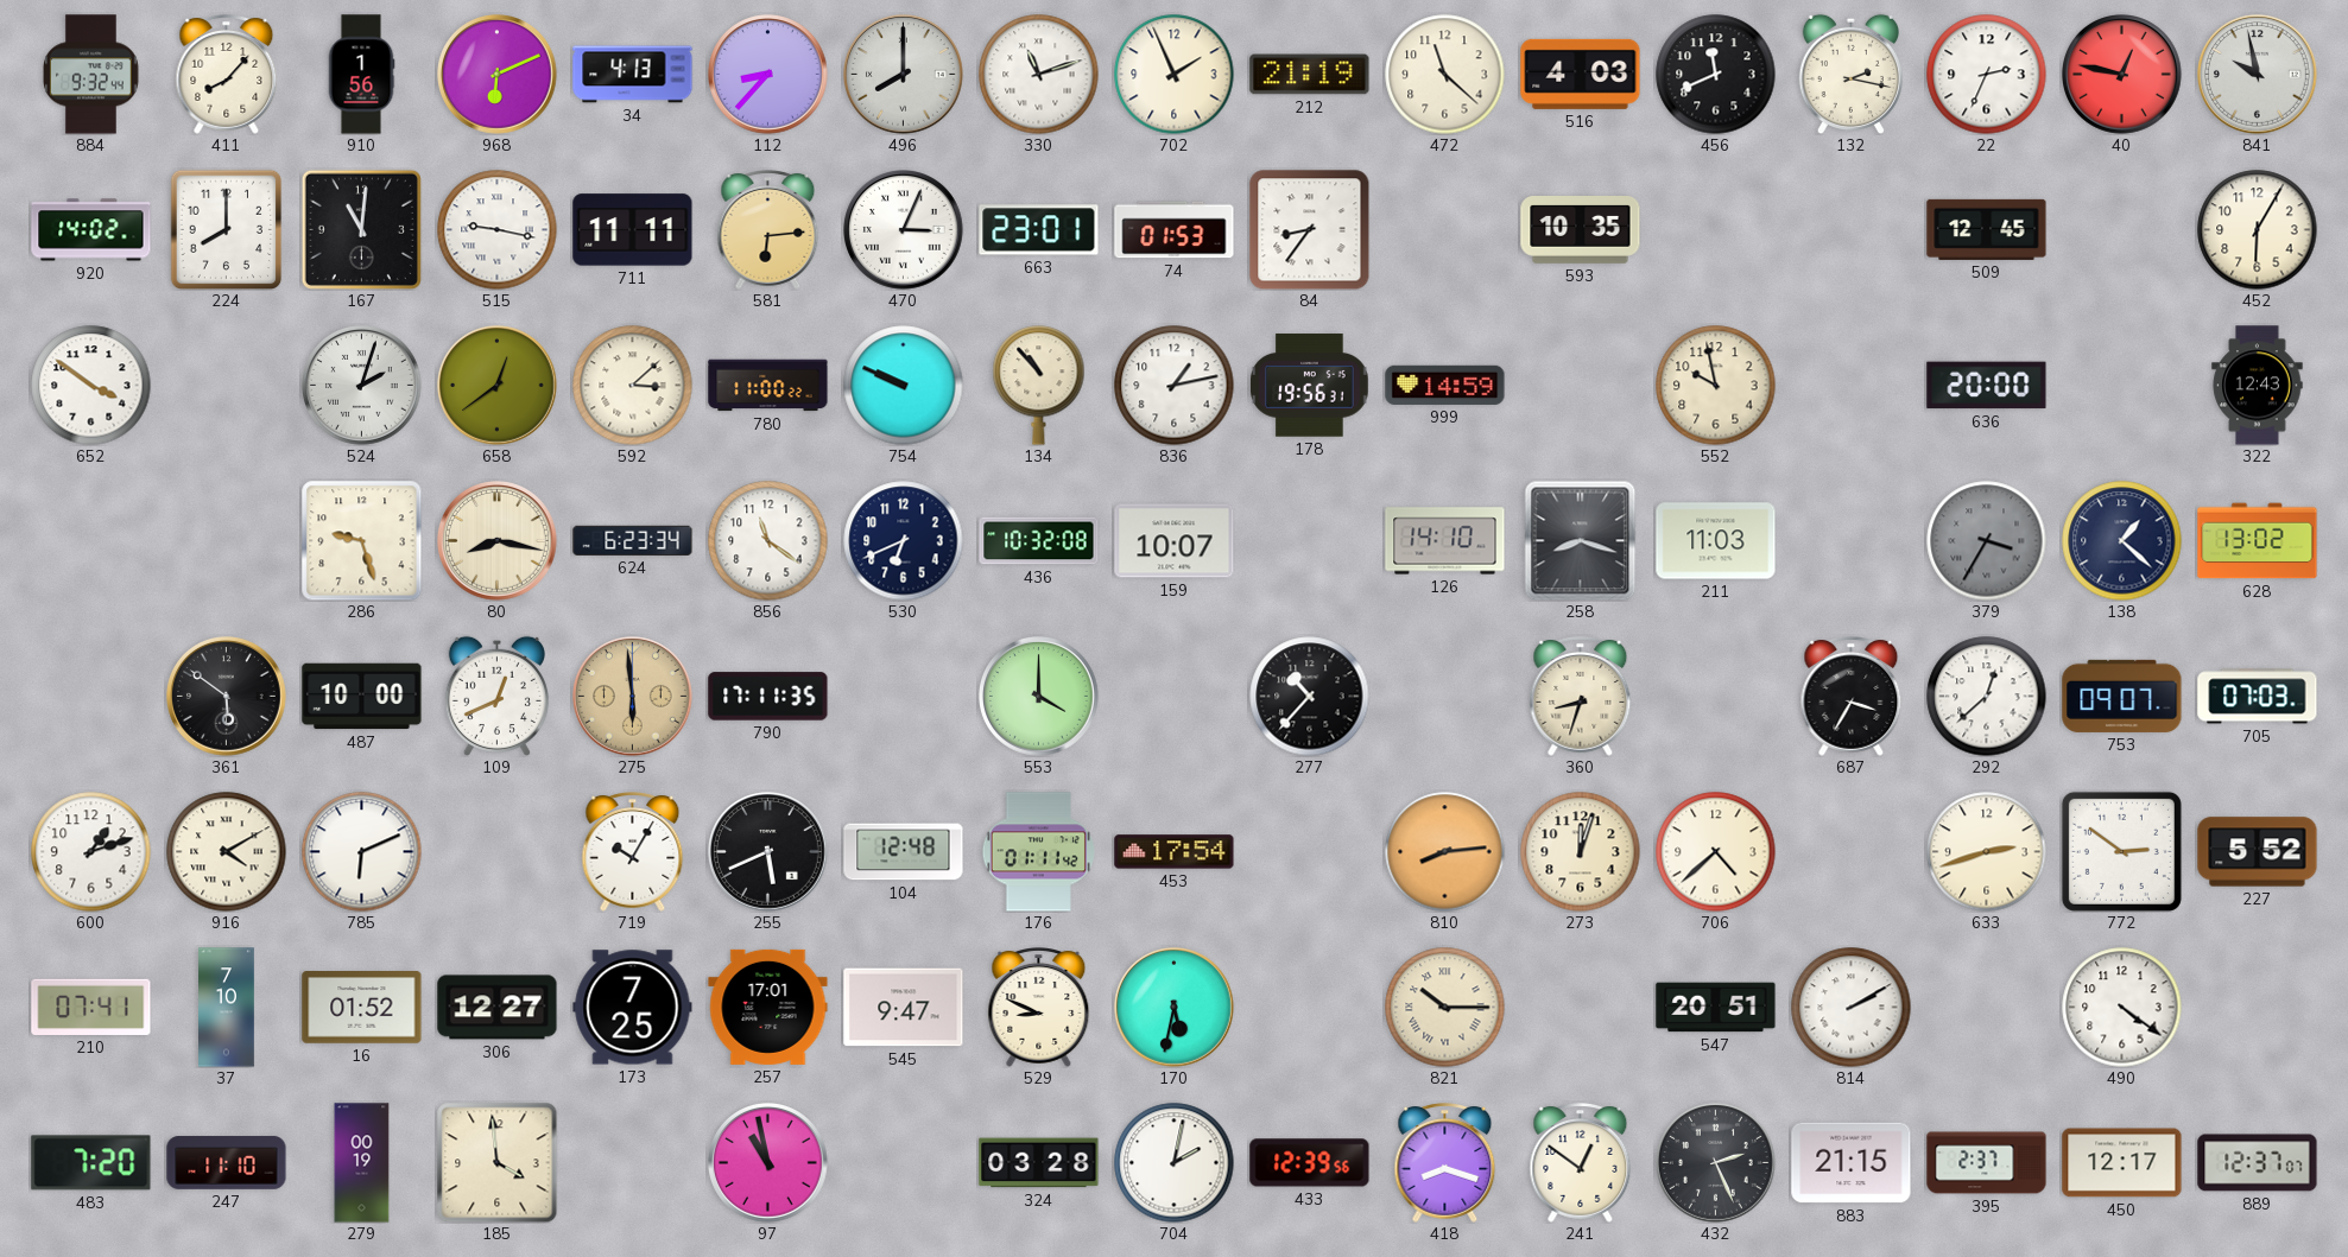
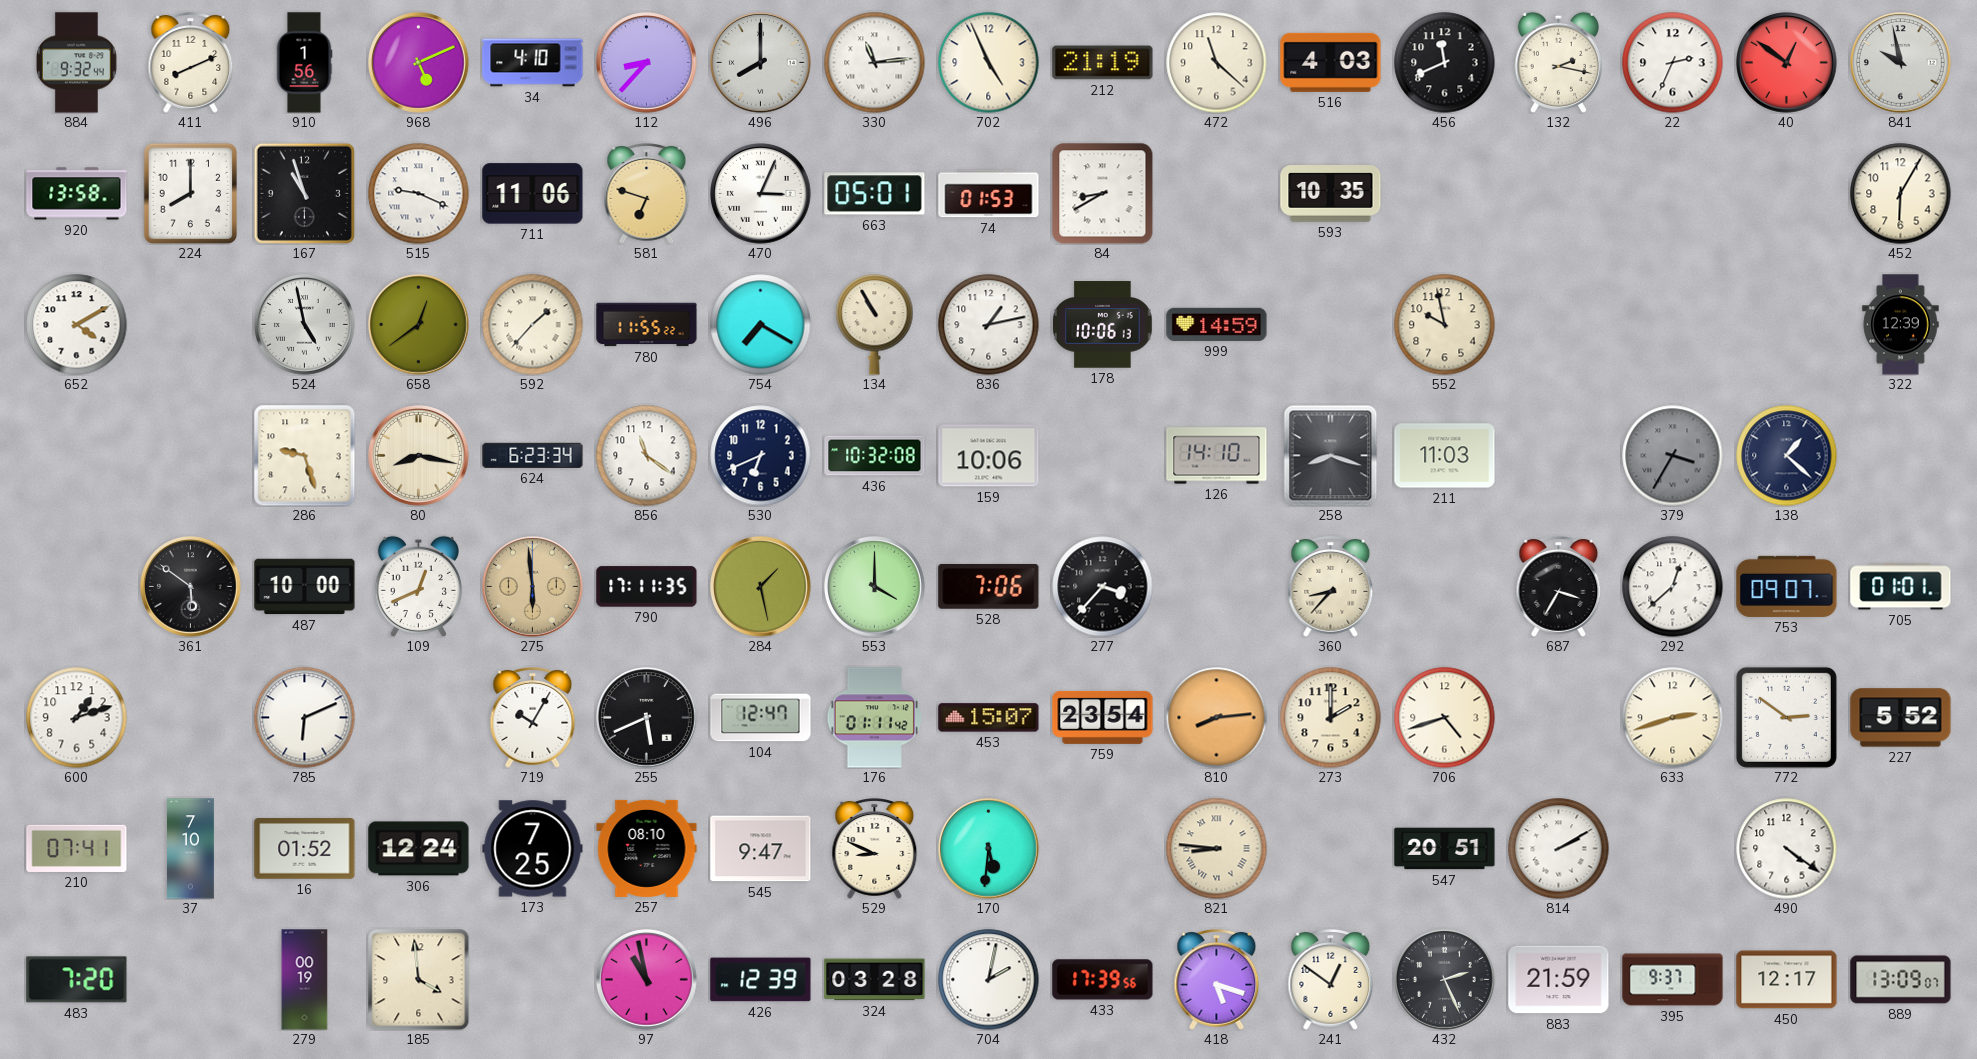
411: 8:07 -> 8:11 (191, 63)
968: 6:11 -> 5:11 (419, 63)
34: 4:13 -> 4:10 (533, 63)
330: 11:12 -> 11:14 (875, 63)
702: 1:56 -> 4:56 (989, 63)
40: 12:47 -> 12:51 (1787, 63)
920: 14:02 -> 13:58 (77, 194)
167: 11:01 -> 10:57 (304, 193)
515: 9:17 -> 9:19 (419, 194)
711: 11:11 -> 11:06 (533, 194)
581: 6:14 -> 6:48 (647, 194)
663: 23:01 -> 05:01 (875, 194)
84: 8:36 -> 8:40 (1102, 193)
509: 12:45 -> none (1987, 229)
652: 3:51 -> 4:10 (77, 325)
524: 2:03 -> 4:58 (305, 325)
592: 3:08 -> 1:37 (533, 325)
780: 11:00 -> 11:55 (647, 325)
754: 9:49 -> 7:20 (761, 325)
134: 10:53 -> 10:55 (875, 325)
178: 19:56 -> 10:06 (1103, 325)
636: 20:00 -> none (1987, 386)
322: 12:43 -> 12:39 (1901, 325)
159: 10:07 -> 10:06 (989, 456)
628: 13:02 -> none (2258, 541)
284: none -> 1:28 (761, 587)
528: none -> 7:06 (989, 586)
277: 10:37 -> 3:37 (1103, 587)
360: 8:33 -> 8:37 (1331, 587)
705: 07:03 -> 01:01 (1901, 587)
916: 4:10 -> none (227, 852)
104: 12:48 -> 12:47 (761, 718)
453: 17:54 -> 15:07 (989, 718)
759: none -> 23:54 (1103, 717)
273: 12:03 -> 2:00 (1331, 718)
706: 4:38 -> 4:42 (1445, 718)
306: 12:27 -> 12:24 (419, 849)
257: 17:01 -> 08:10 (647, 848)
170: 5:32 -> 5:31 (989, 849)
821: 10:15 -> 8:46 (1217, 849)
247: 11:10 -> none (227, 1163)
426: none -> 12:39 (761, 980)
433: 12:39 -> 17:39 (1103, 980)
418: 8:18 -> 5:18 (1217, 980)
883: 21:15 -> 21:59 (1559, 980)
395: 2:37 -> 9:37 (1673, 980)
889: 12:37 -> 13:09 (1901, 980)
